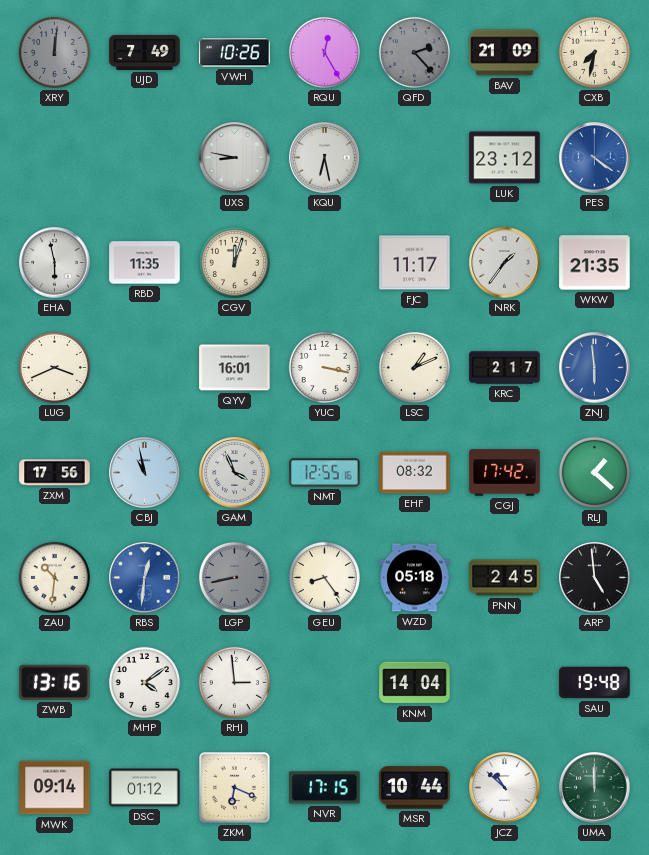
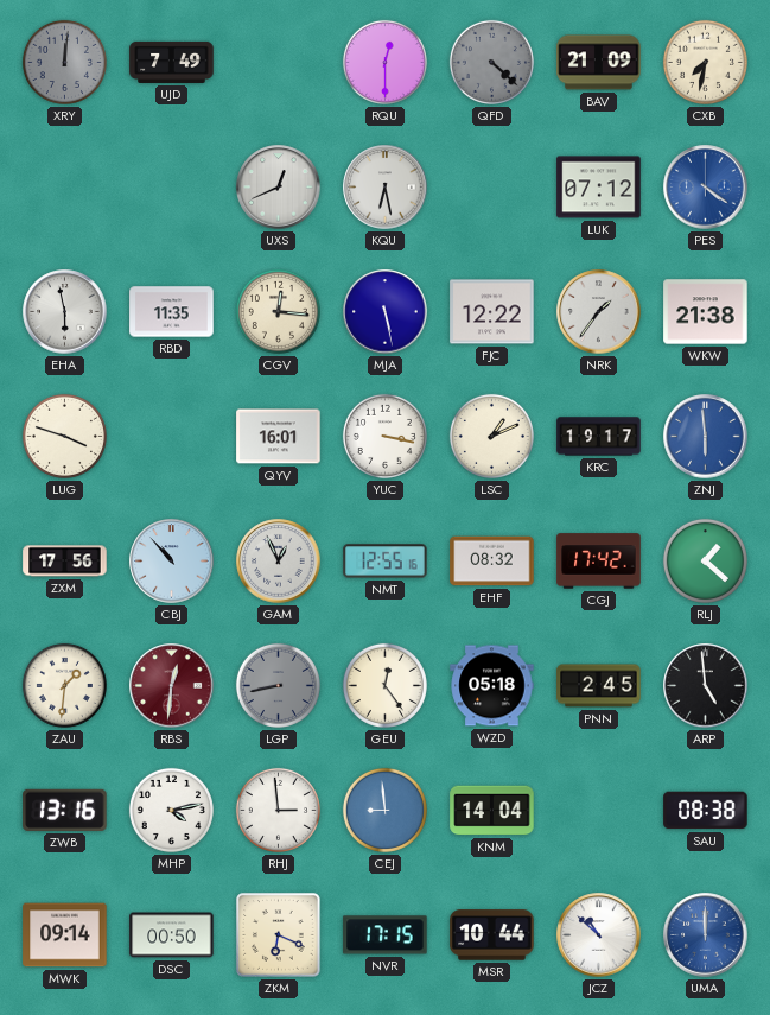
VWH: 10:26 -> none (235, 53)
RQU: 12:25 -> 12:30 (384, 62)
QFD: 2:23 -> 4:22 (491, 62)
UXS: 8:47 -> 12:41 (279, 188)
LUK: 23:12 -> 07:12 (599, 188)
CGV: 12:03 -> 12:16 (278, 311)
MJA: none -> 5:28 (386, 312)
FJC: 11:17 -> 12:22 (492, 312)
WKW: 21:35 -> 21:38 (706, 312)
LUG: 3:41 -> 3:48 (64, 436)
KRC: 2:17 -> 19:17 (599, 437)
CBJ: 10:58 -> 10:53 (172, 562)
GAM: 3:56 -> 12:56 (279, 562)
ZAU: 10:31 -> 1:31 (64, 685)
RBS dial: blue -> burgundy (172, 686)
GEU: 8:24 -> 12:24 (384, 685)
MHP: 4:09 -> 4:13 (171, 810)
CEJ: none -> 8:59 (384, 810)
SAU: 19:48 -> 08:38 (706, 811)
DSC: 01:12 -> 00:50 (172, 935)
UMA dial: green -> blue (706, 935)
